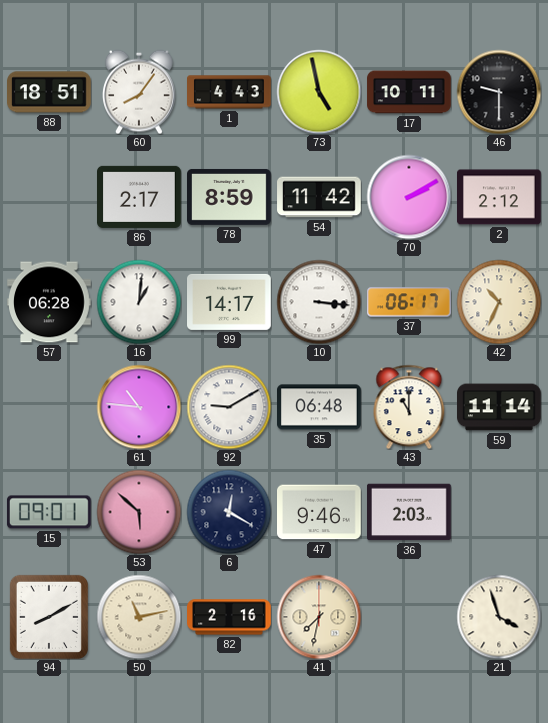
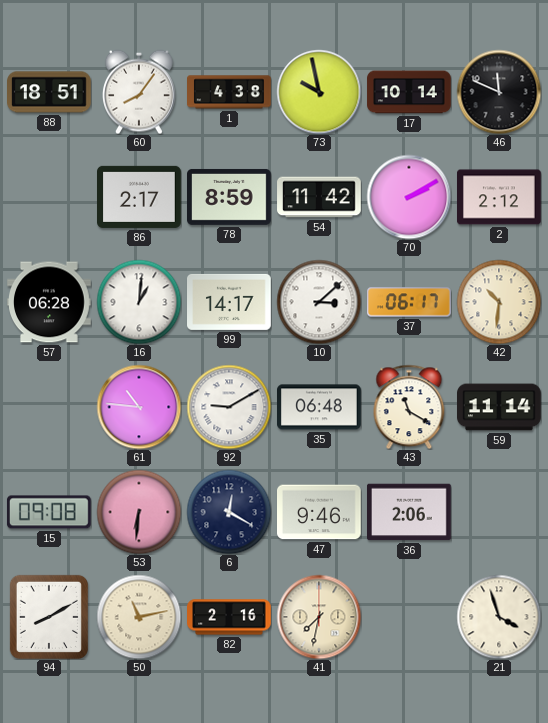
1: 4:43 -> 4:38 (230, 92)
73: 4:58 -> 9:58 (319, 92)
17: 10:11 -> 10:14 (409, 92)
46: 9:30 -> 11:49 (499, 92)
10: 3:16 -> 3:08 (319, 302)
42: 10:34 -> 10:31 (499, 302)
43: 11:00 -> 11:20 (409, 407)
15: 09:01 -> 09:08 (49, 512)
53: 5:52 -> 6:31 (139, 512)
36: 2:03 -> 2:06 (410, 512)
